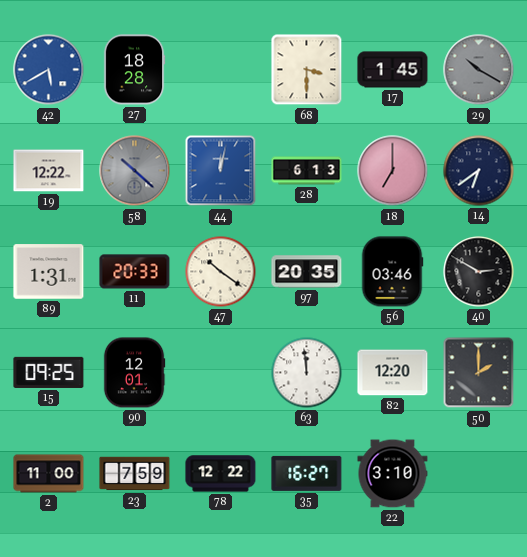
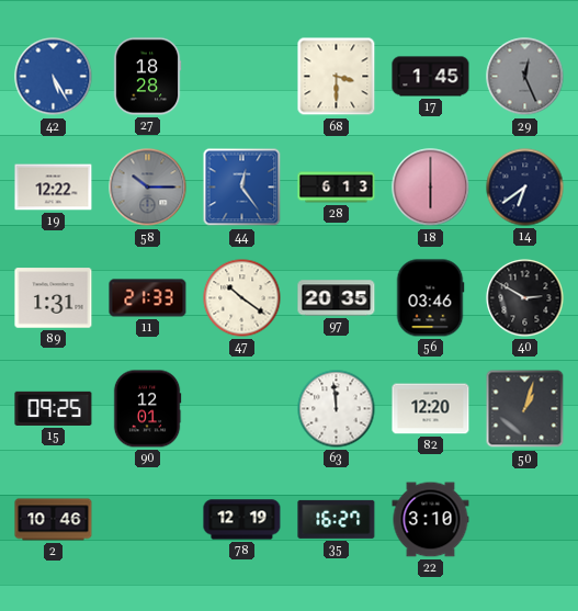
42: 5:40 -> 5:25 (54, 77)
29: 10:20 -> 12:26 (525, 77)
58: 10:22 -> 10:15 (148, 188)
44: 12:02 -> 12:24 (242, 188)
18: 7:00 -> 6:00 (431, 188)
11: 20:33 -> 21:33 (148, 298)
50: 2:00 -> 1:03 (525, 409)
2: 11:00 -> 10:46 (54, 520)
23: 7:59 -> none (135, 474)
78: 12:22 -> 12:19 (242, 520)
